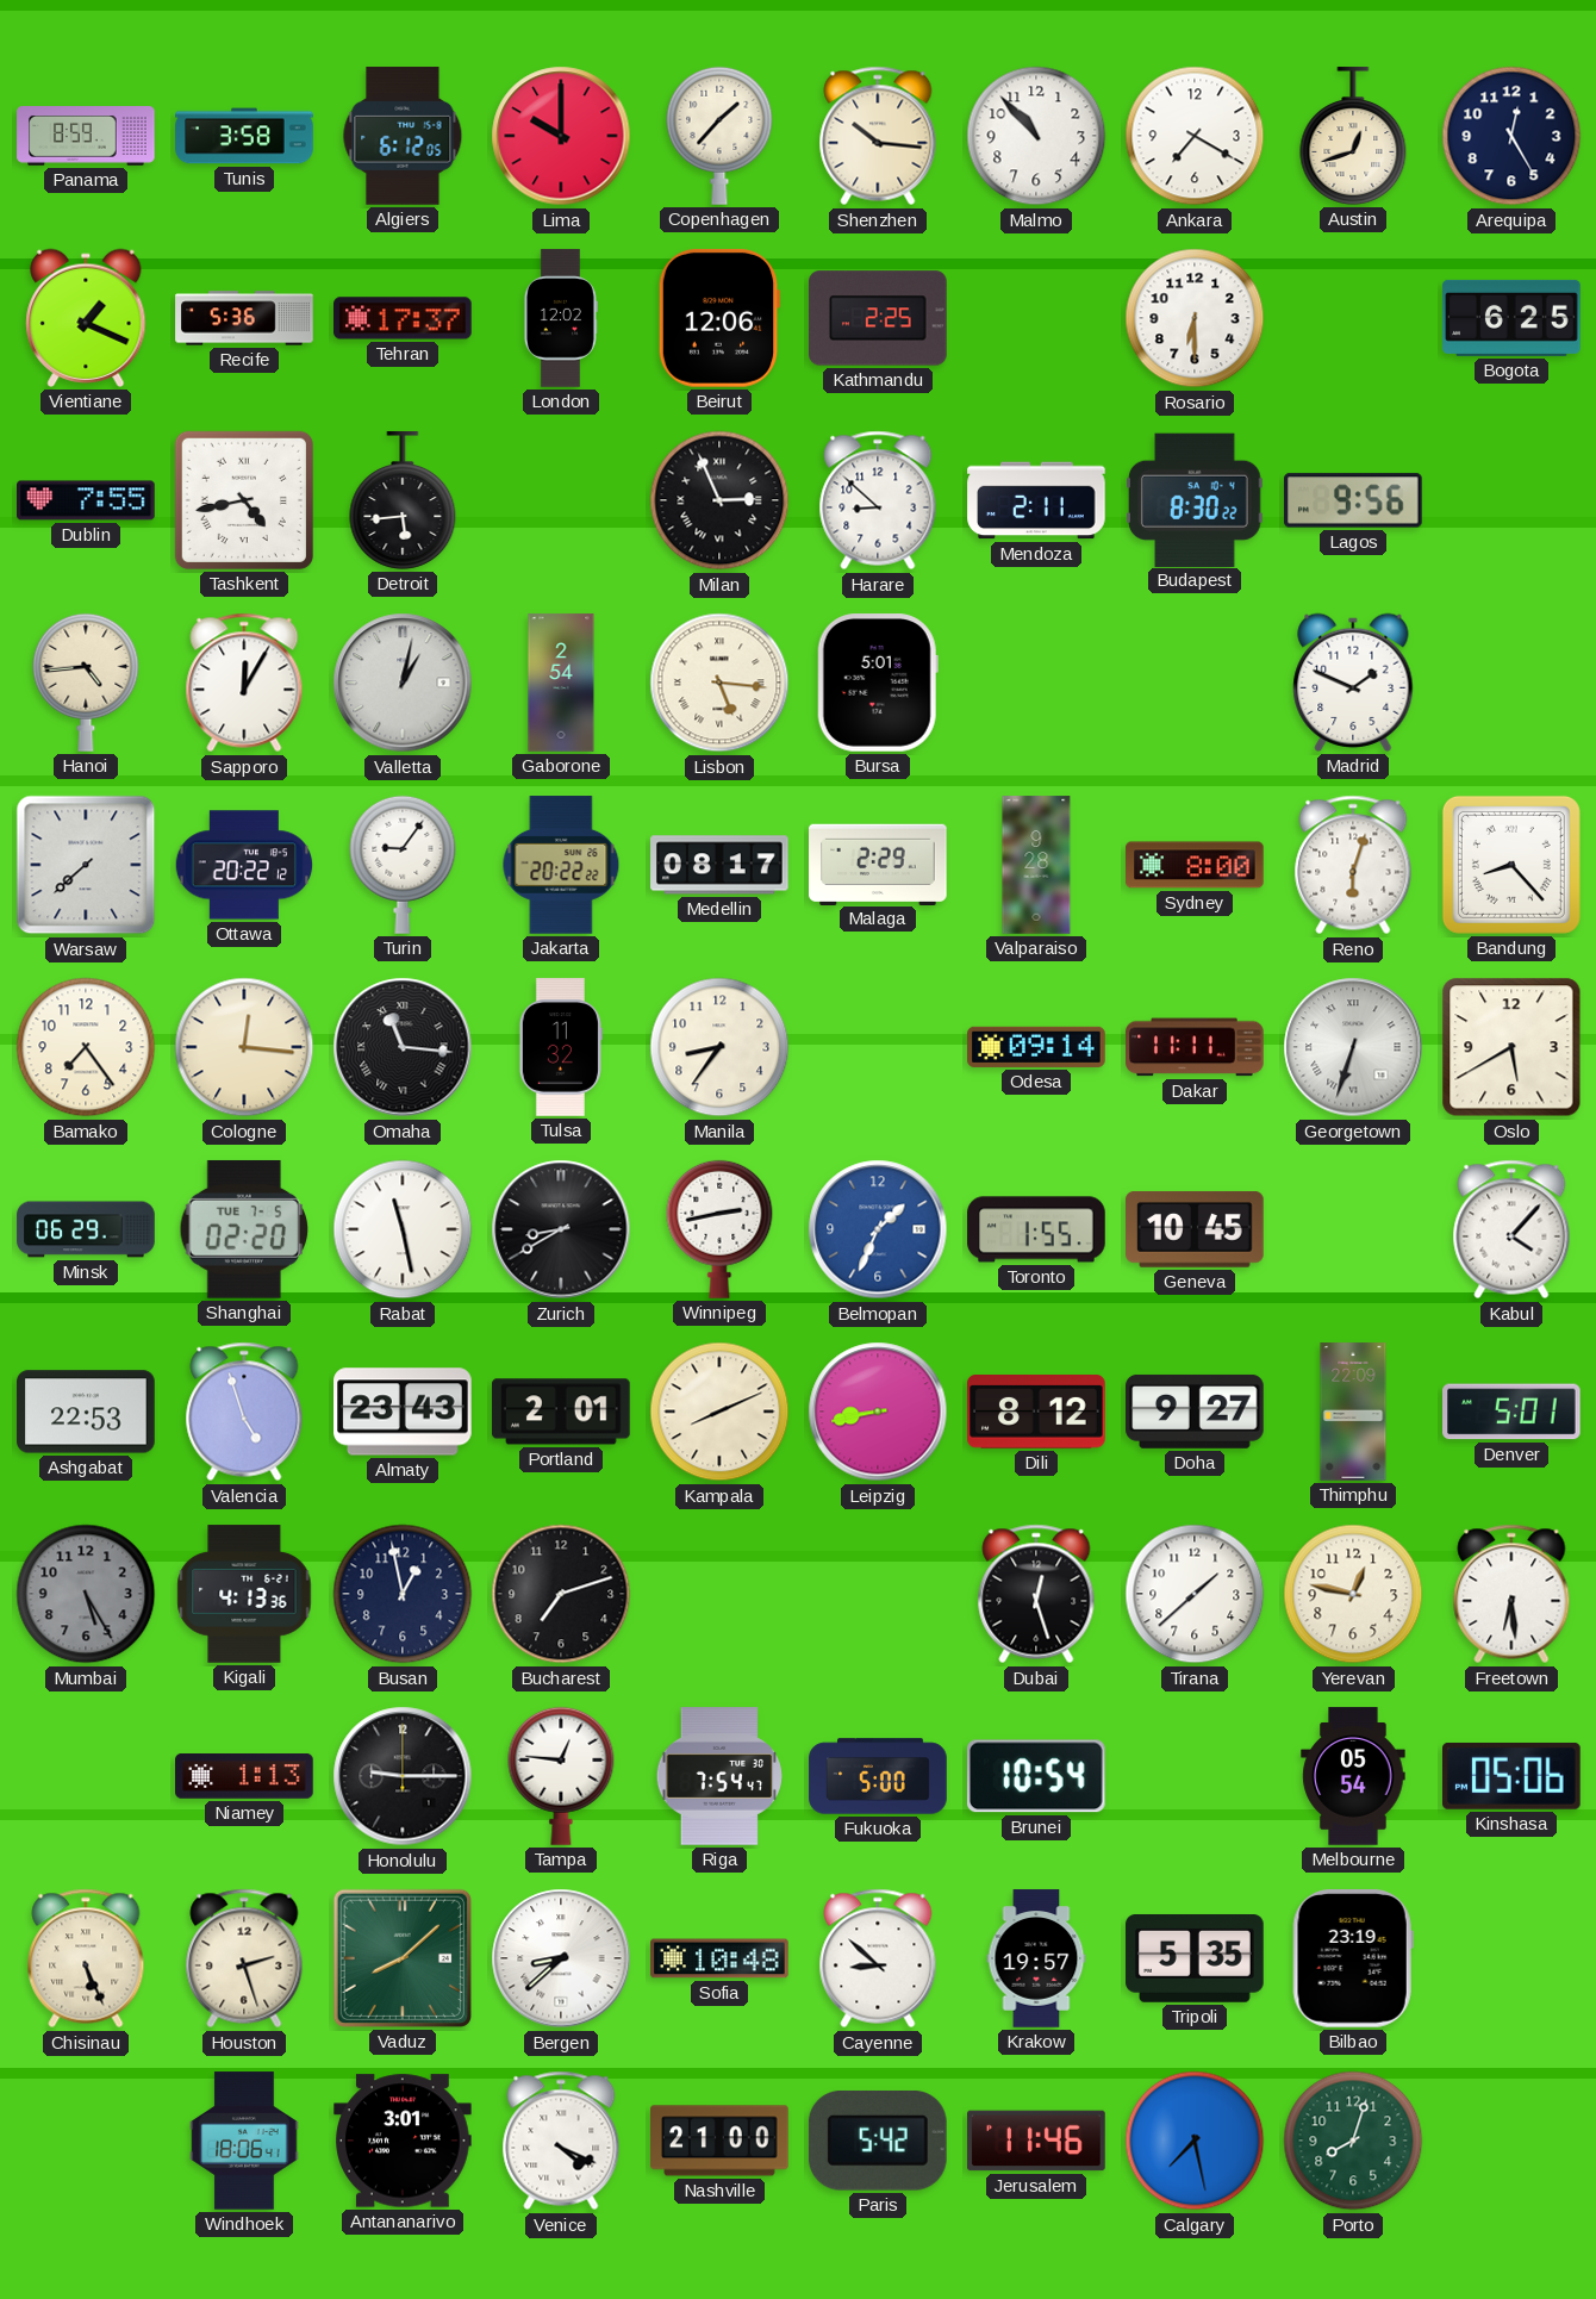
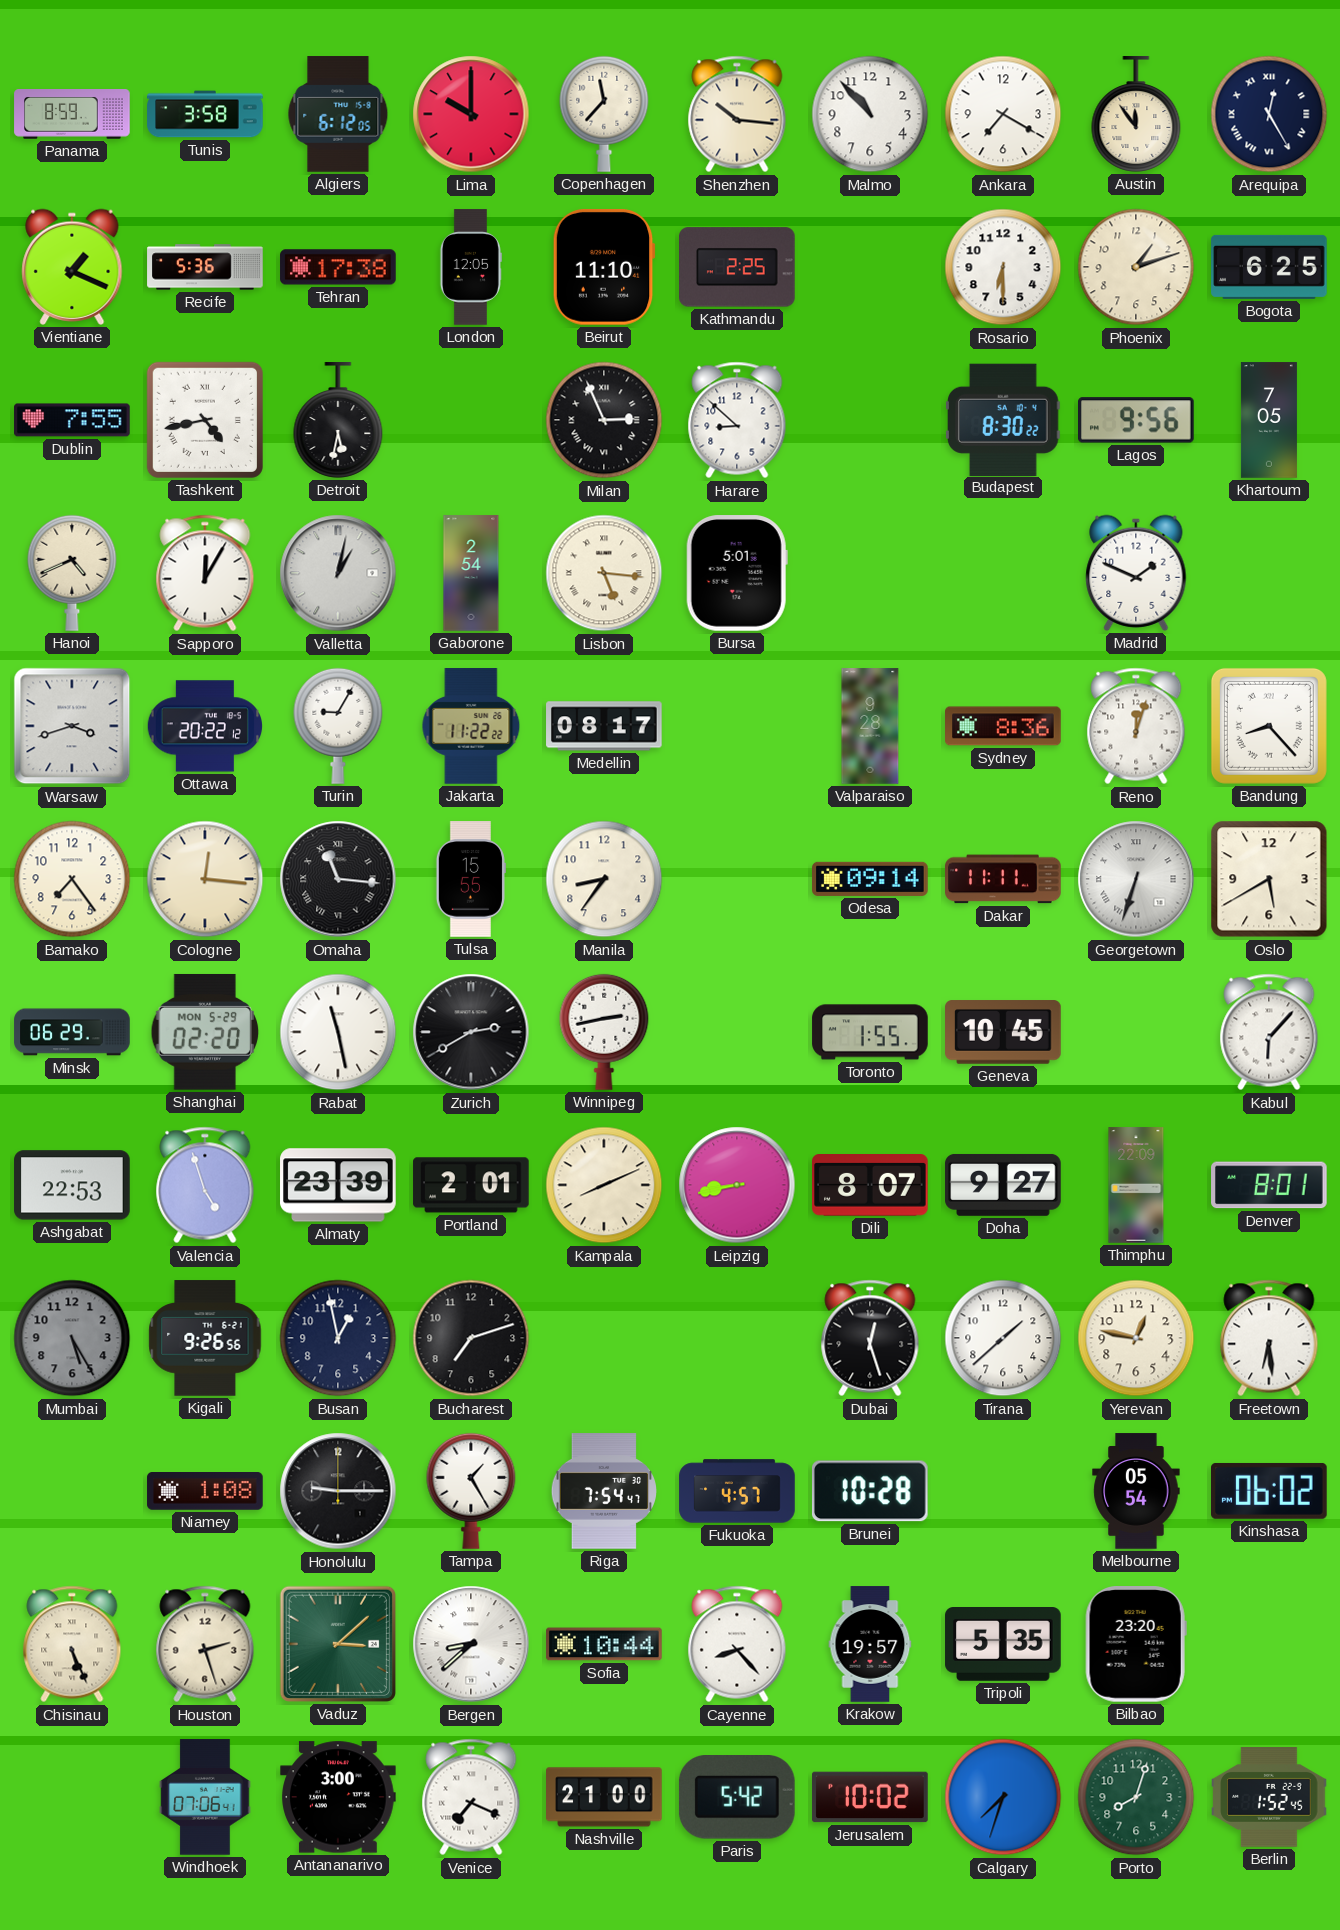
Copenhagen: 1:37 -> 11:37 (604, 114)
Austin: 12:42 -> 11:54 (1136, 114)
Arequipa numerals: Arabic -> Roman (1269, 114)
Tehran: 17:37 -> 17:38 (338, 267)
London: 12:02 -> 12:05 (471, 267)
Beirut: 12:06 -> 11:10 (604, 268)
Phoenix: none -> 1:12 (1136, 267)
Detroit: 5:44 -> 5:32 (338, 420)
Mendoza: 2:11 -> none (1036, 500)
Khartoum: none -> 7:05 (1269, 420)
Hanoi: 4:44 -> 4:41 (72, 573)
Warsaw: 7:38 -> 3:42 (72, 726)
Turin: 9:06 -> 9:05 (338, 726)
Jakarta: 20:22 -> 11:22 (471, 726)
Malaga: 2:29 -> none (878, 864)
Sydney: 8:00 -> 8:36 (1003, 726)
Reno: 6:03 -> 12:03 (1136, 726)
Tulsa: 11:32 -> 15:55 (471, 879)
Shanghai date: TUE 7-5 -> MON 5-29 (204, 1032)
Zurich: 8:40 -> 2:40 (471, 1032)
Belmopan: 1:34 -> none (878, 1229)
Kabul: 4:07 -> 6:07 (1269, 1032)
Almaty: 23:43 -> 23:39 (338, 1185)
Dili: 8:12 -> 8:07 (870, 1186)
Denver: 5:01 -> 8:01 (1269, 1185)
Kigali: 4:13 -> 9:26 (205, 1338)
Niamey: 1:13 -> 1:08 (205, 1492)
Tampa: 12:46 -> 1:25 (471, 1491)
Fukuoka: 5:00 -> 4:57 (737, 1491)
Brunei: 10:54 -> 10:28 (870, 1491)
Kinshasa: 05:06 -> 06:02 (1269, 1491)
Vaduz: 8:08 -> 3:08 (338, 1644)
Sofia: 10:48 -> 10:44 (604, 1644)
Cayenne: 8:52 -> 8:23 (737, 1644)
Bilbao: 23:19 -> 23:20 (1136, 1645)
Windhoek: 18:06 -> 07:06 (205, 1797)
Antananarivo: 3:01 -> 3:00 (338, 1797)
Venice: 4:19 -> 7:19 (471, 1797)
Jerusalem: 11:46 -> 10:02 (870, 1797)
Calgary: 7:28 -> 7:33 (1003, 1797)
Berlin: none -> 1:52 (1269, 1797)
